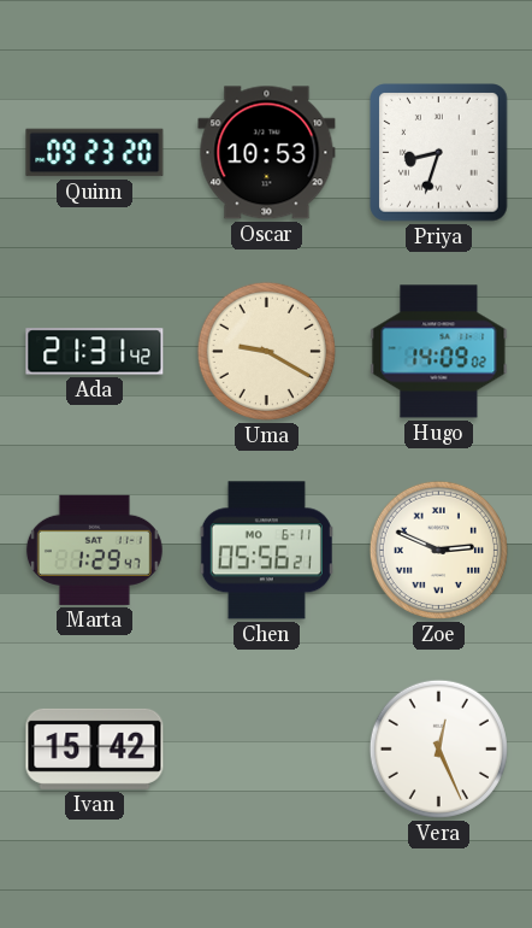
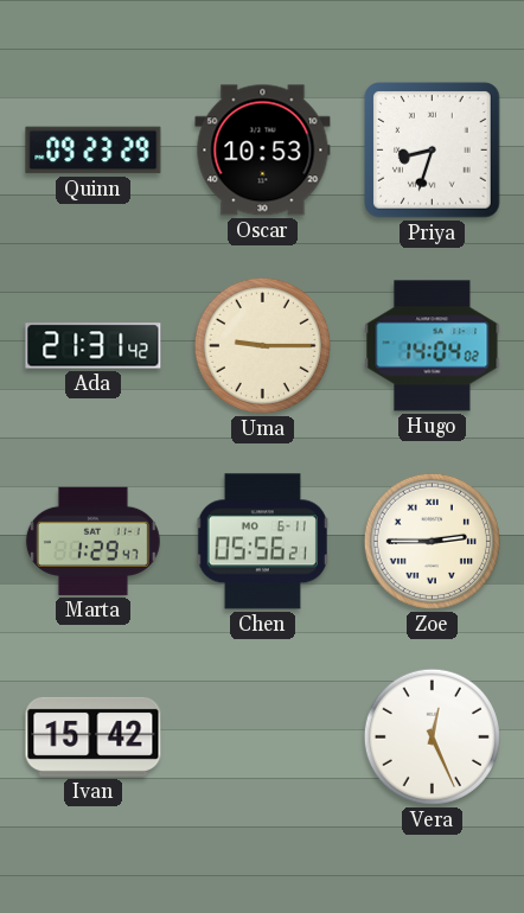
Quinn: 09:23:20 -> 09:23:29 (94, 151)
Uma: 9:20 -> 9:15 (262, 345)
Hugo: 14:09 -> 14:04 (433, 346)
Zoe: 2:49 -> 2:45 (432, 541)
